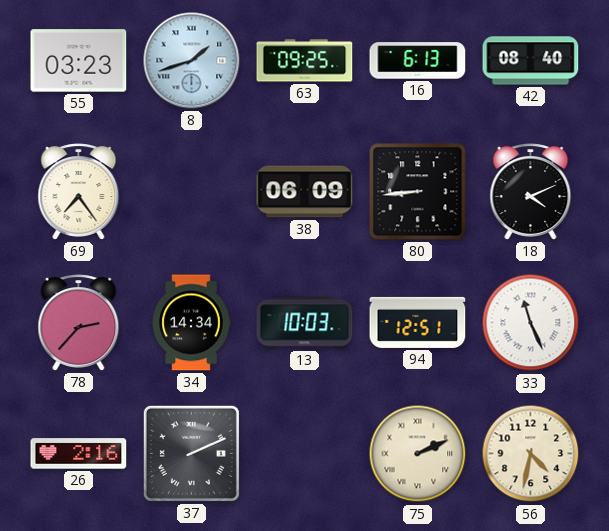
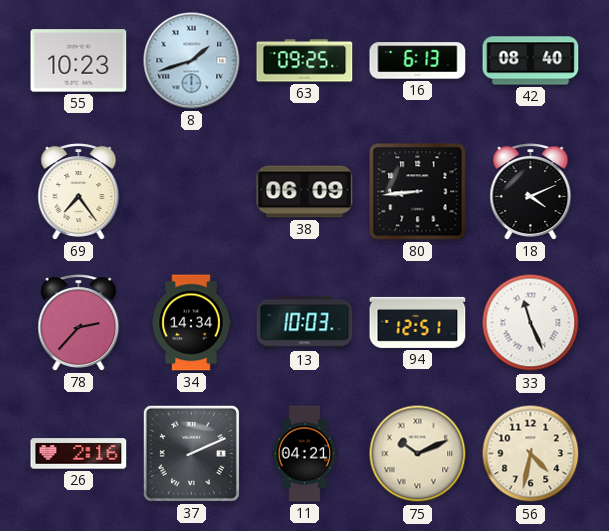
55: 03:23 -> 10:23 (79, 61)
11: none -> 04:21 (305, 454)
75: 2:11 -> 10:11 (418, 454)
